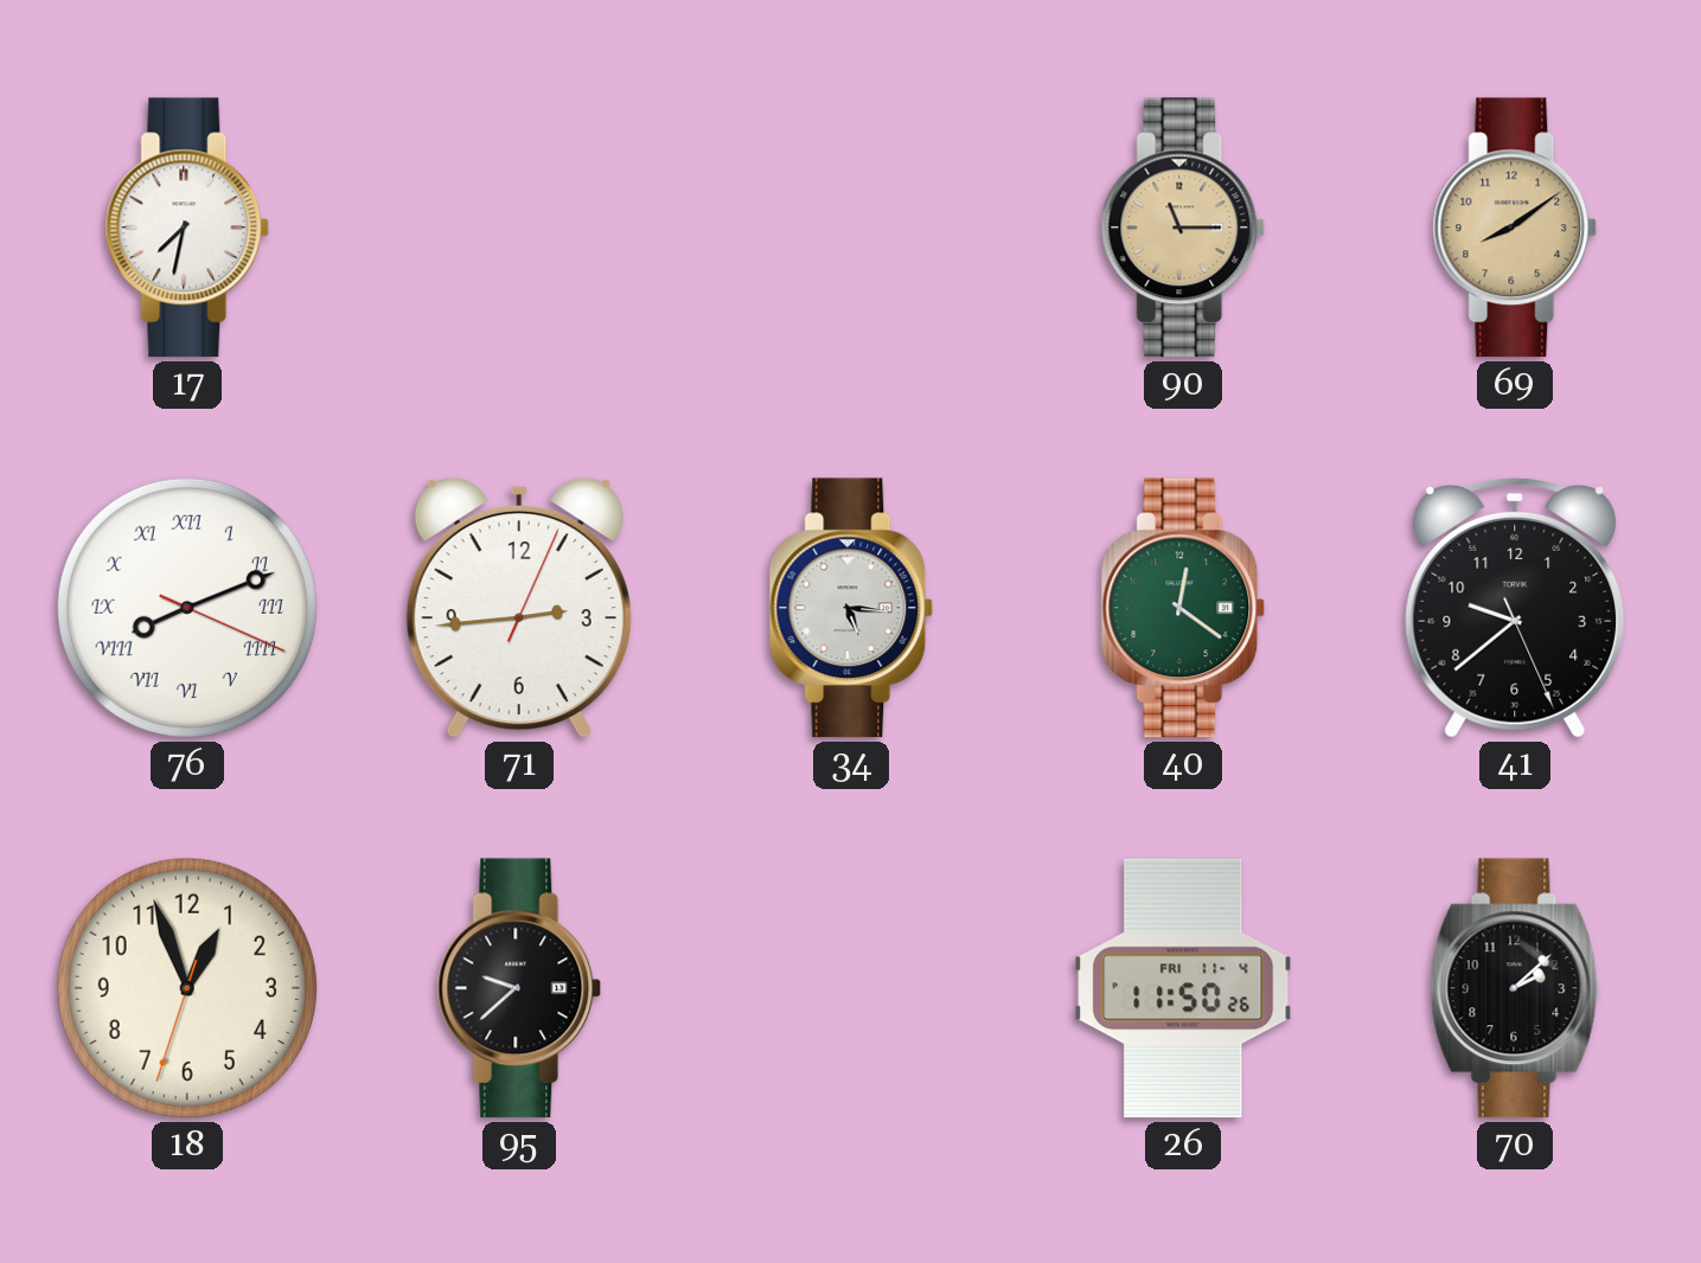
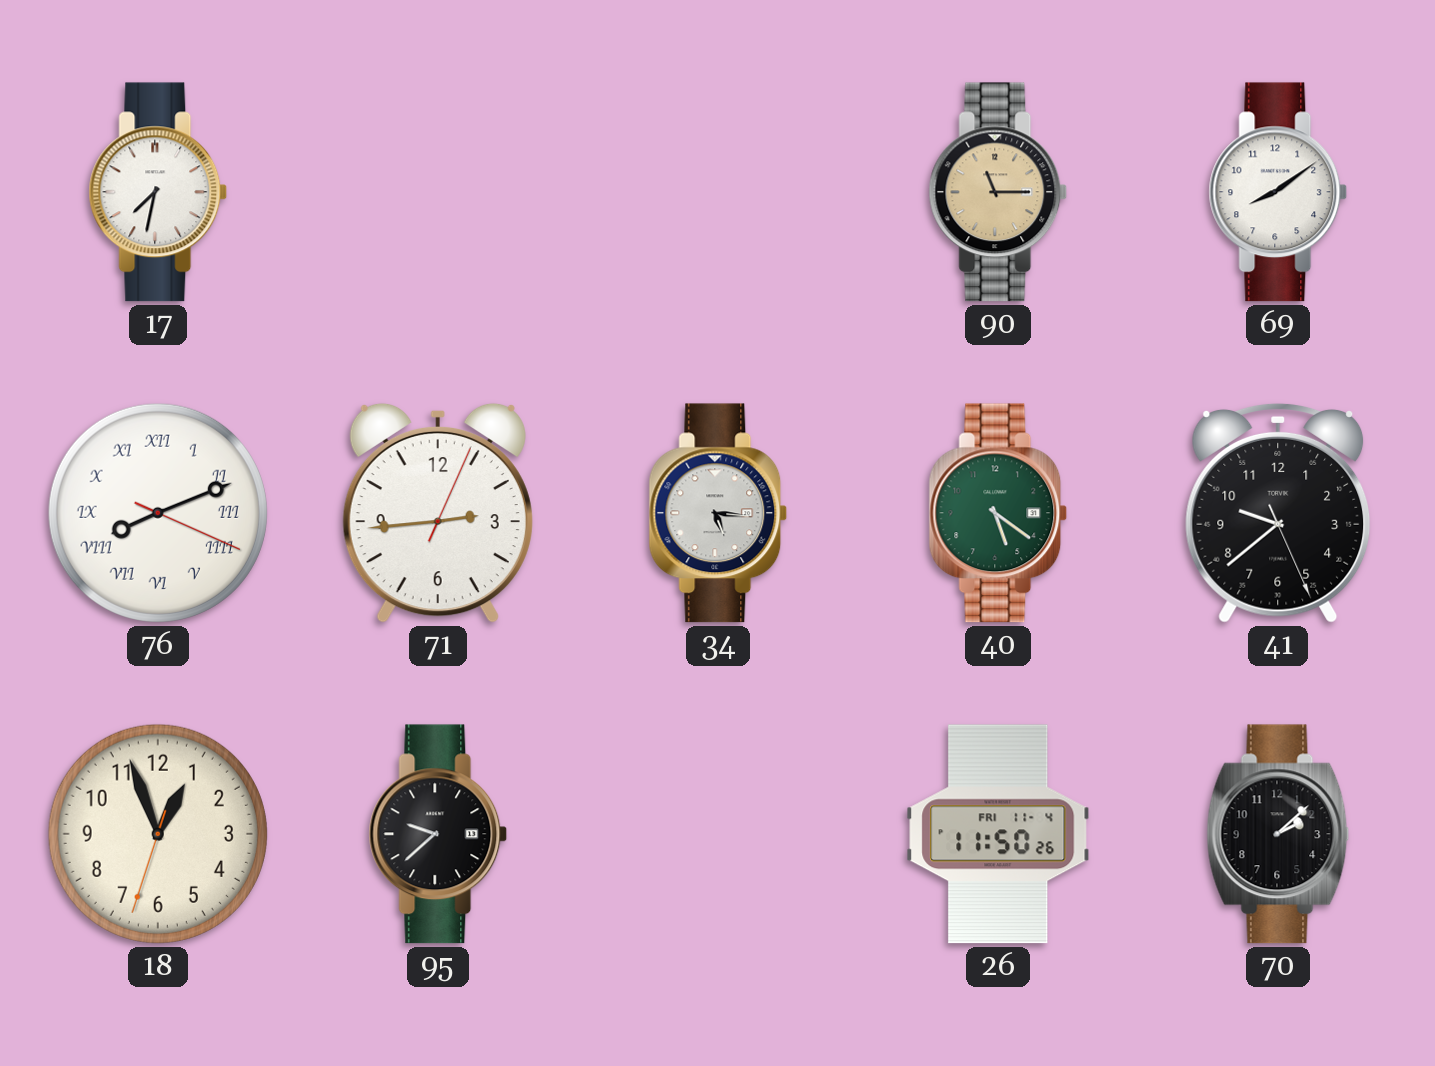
69 dial: champagne -> white (1278, 192)
40: 12:21 -> 5:21 (998, 513)
